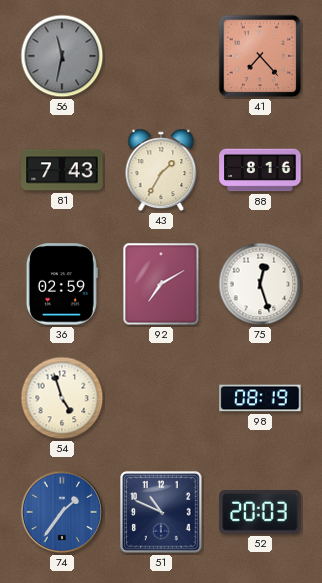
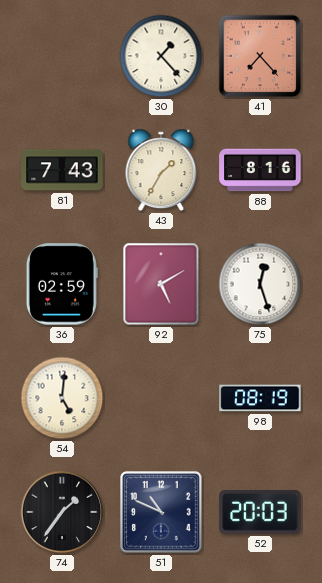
56: 11:32 -> none (62, 56)
30: none -> 1:23 (161, 56)
92: 7:10 -> 5:10 (161, 284)
54: 4:57 -> 5:01 (62, 398)
74 dial: blue -> black (62, 512)
